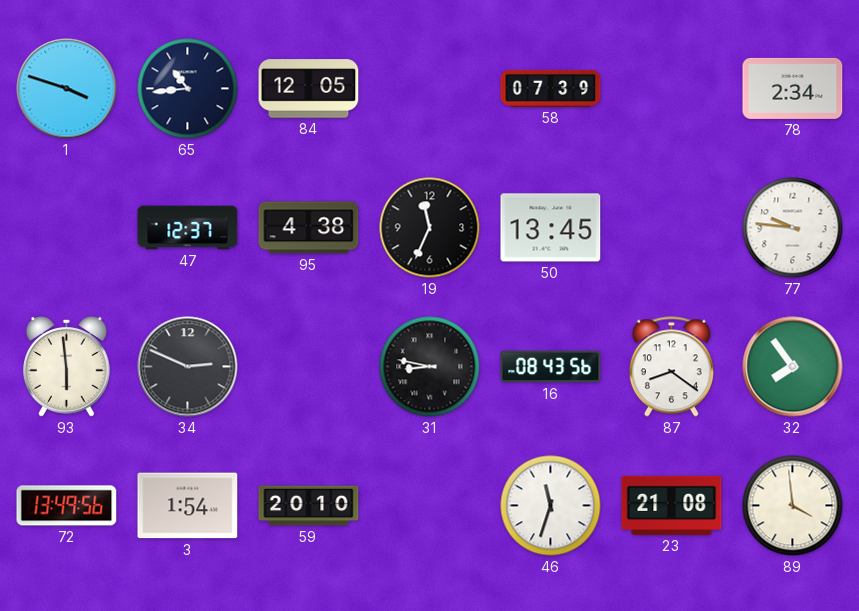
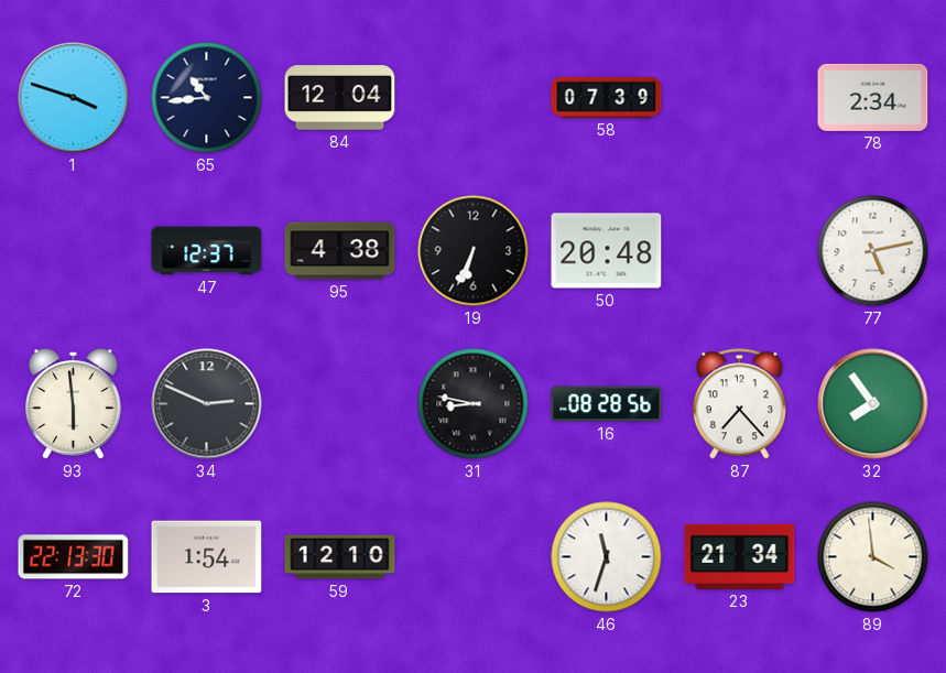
84: 12:05 -> 12:04 (340, 98)
19: 11:34 -> 6:34 (474, 251)
50: 13:45 -> 20:48 (607, 251)
77: 9:46 -> 5:13 (873, 251)
16: 08:43 -> 08:28 (607, 404)
87: 8:21 -> 7:23 (739, 404)
72: 13:49 -> 22:13 (74, 557)
59: 20:10 -> 12:10 (340, 557)
23: 21:08 -> 21:34 (740, 556)
